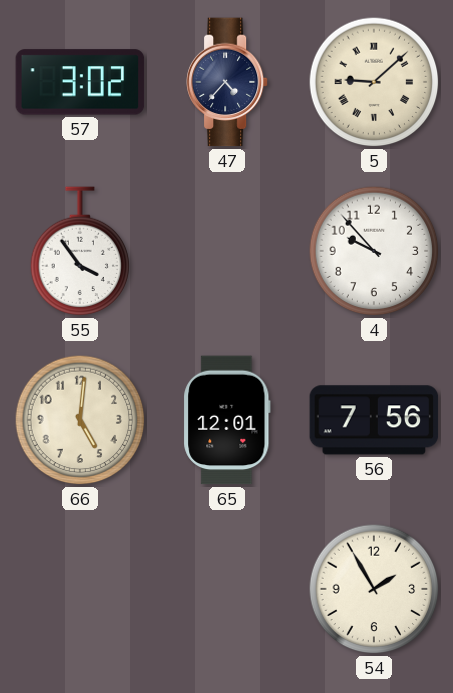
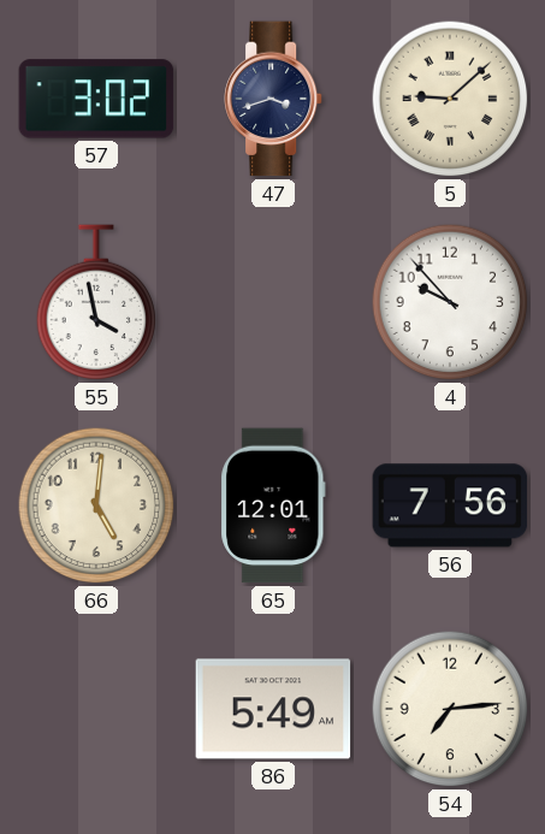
47: 4:37 -> 3:42 (274, 99)
55: 3:54 -> 3:58 (96, 303)
86: none -> 5:49 (273, 709)
54: 1:55 -> 7:14 (450, 709)
